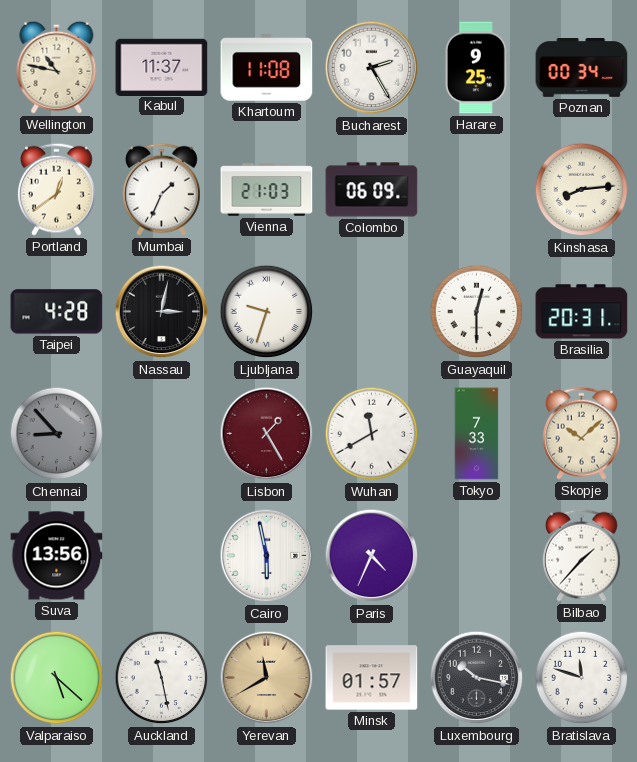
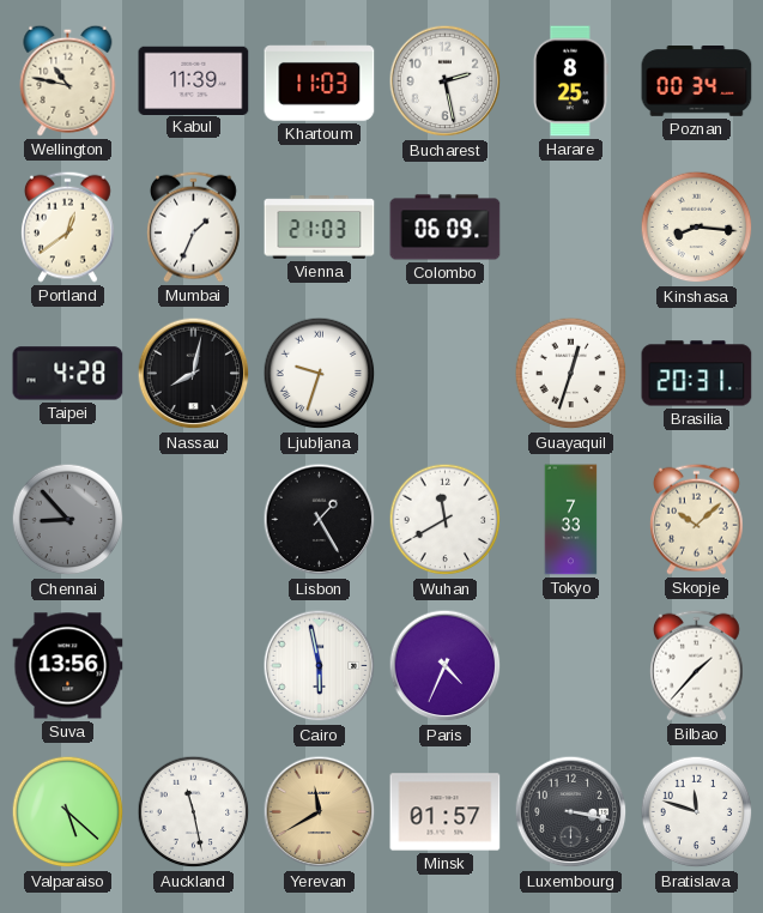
Kabul: 11:37 -> 11:39 (194, 80)
Khartoum: 11:08 -> 11:03 (320, 81)
Bucharest: 2:25 -> 2:28 (446, 81)
Harare: 9:25 -> 8:25 (570, 81)
Kinshasa: 8:14 -> 8:16 (697, 228)
Nassau: 3:02 -> 8:02 (194, 374)
Guayaquil: 12:30 -> 12:33 (571, 374)
Lisbon dial: burgundy -> black (320, 520)
Luxembourg: 10:17 -> 3:17 (571, 812)
